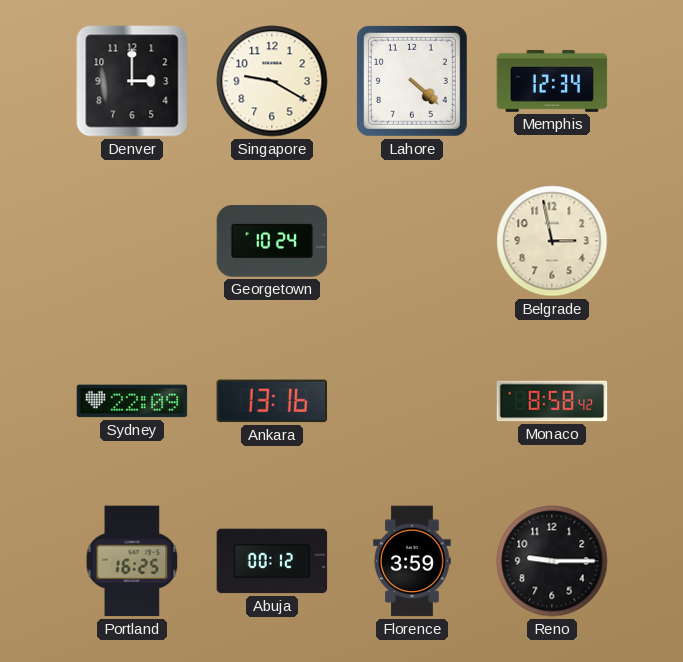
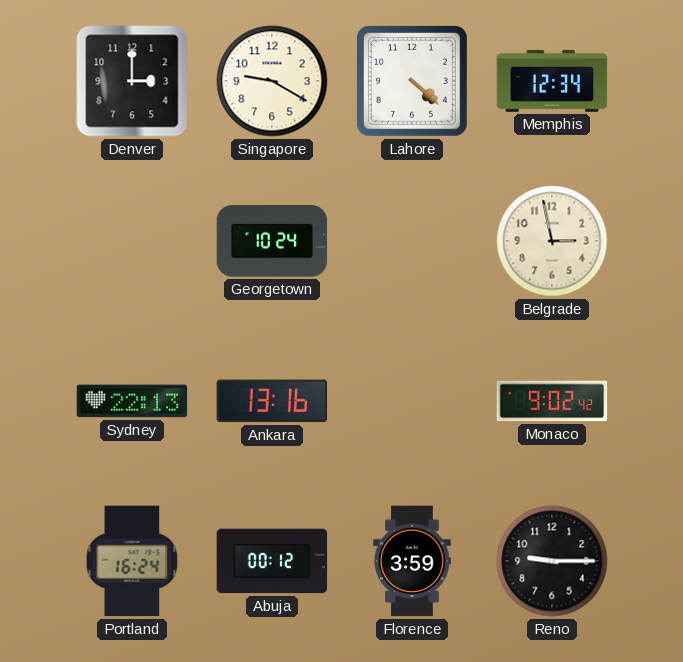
Sydney: 22:09 -> 22:13 (132, 401)
Monaco: 8:58 -> 9:02 (552, 401)
Portland: 16:25 -> 16:24 (132, 561)
